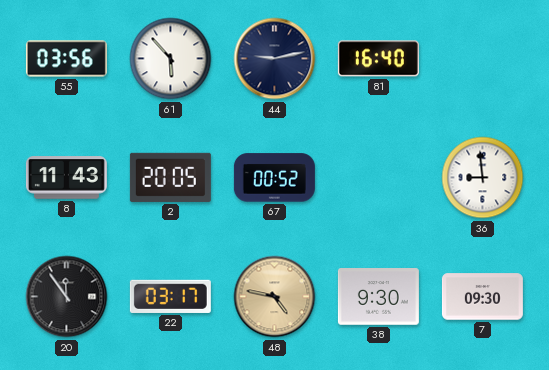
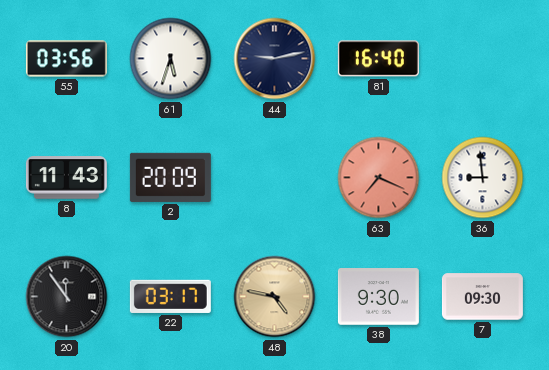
61: 5:53 -> 5:33 (171, 59)
2: 20:05 -> 20:09 (170, 177)
67: 00:52 -> none (274, 178)
63: none -> 7:19 (379, 178)
